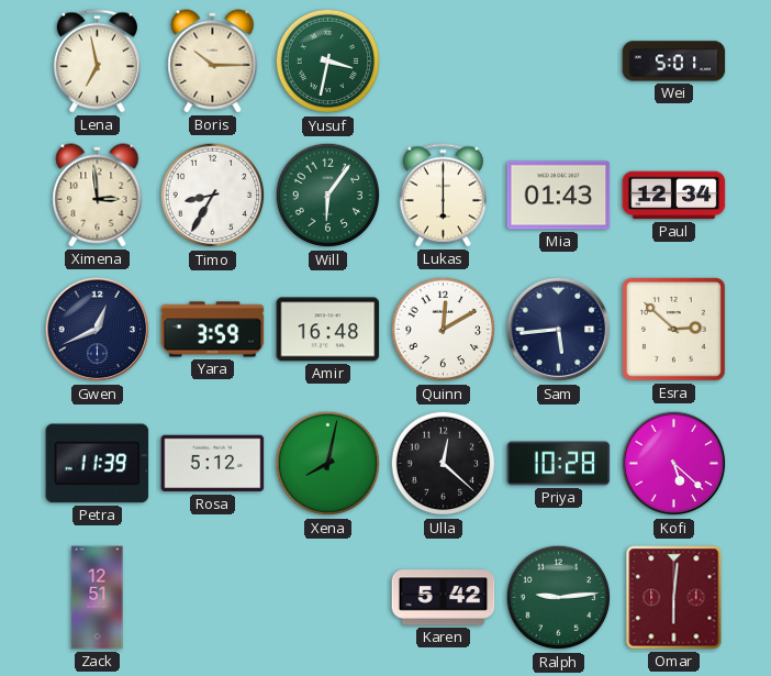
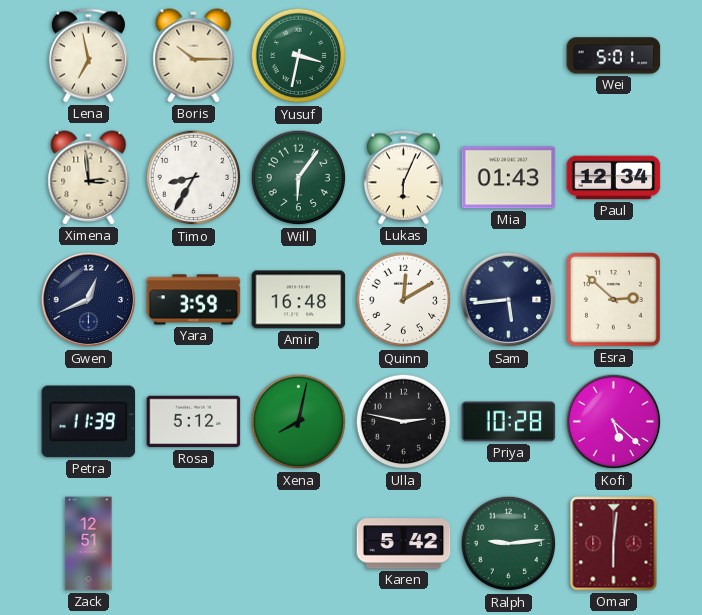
Lukas: 6:00 -> 6:04 (403, 178)
Ulla: 12:22 -> 2:47 (404, 422)
